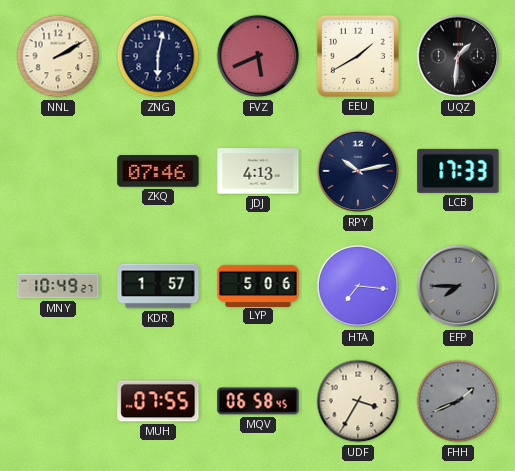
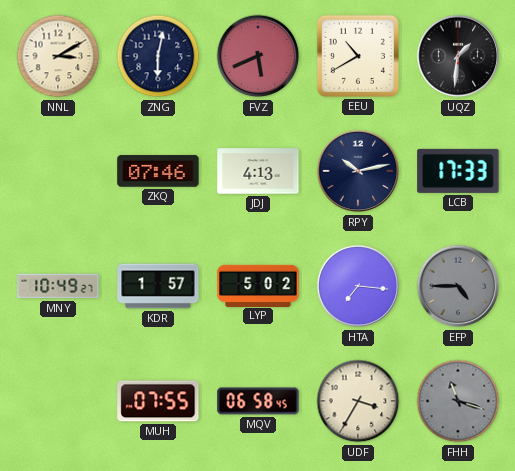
NNL: 2:10 -> 3:10 (58, 56)
EEU: 1:40 -> 10:40 (358, 56)
LYP: 5:06 -> 5:02 (258, 285)
EFP: 7:45 -> 4:45 (458, 286)
FHH: 1:41 -> 11:18 (458, 401)
